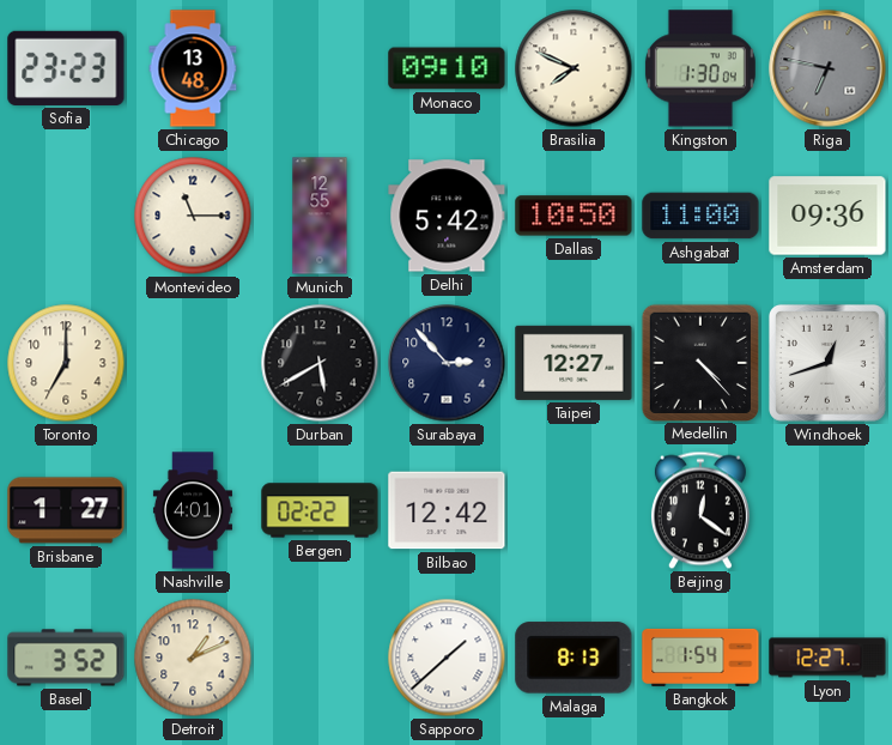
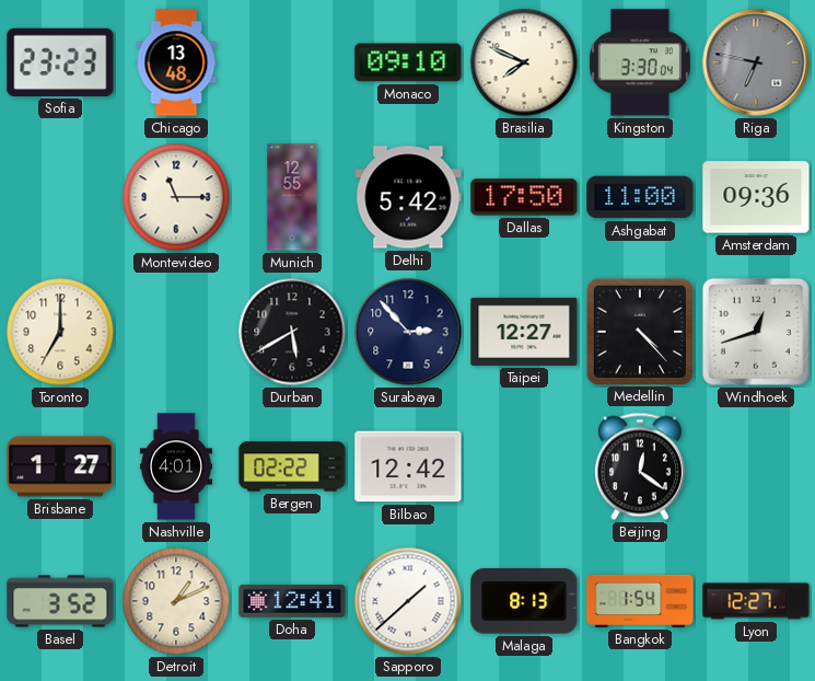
Kingston: 1:30 -> 3:30 (640, 62)
Dallas: 10:50 -> 17:50 (524, 197)
Doha: none -> 12:41 (292, 601)
